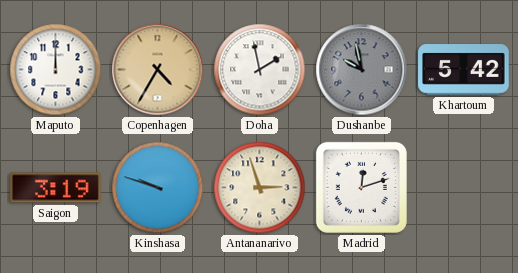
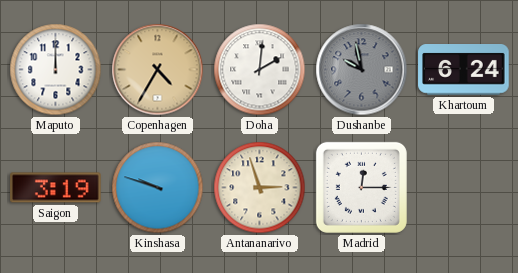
Doha: 1:58 -> 2:01 (260, 70)
Khartoum: 5:42 -> 6:24 (464, 70)
Madrid: 12:12 -> 12:15 (361, 187)
